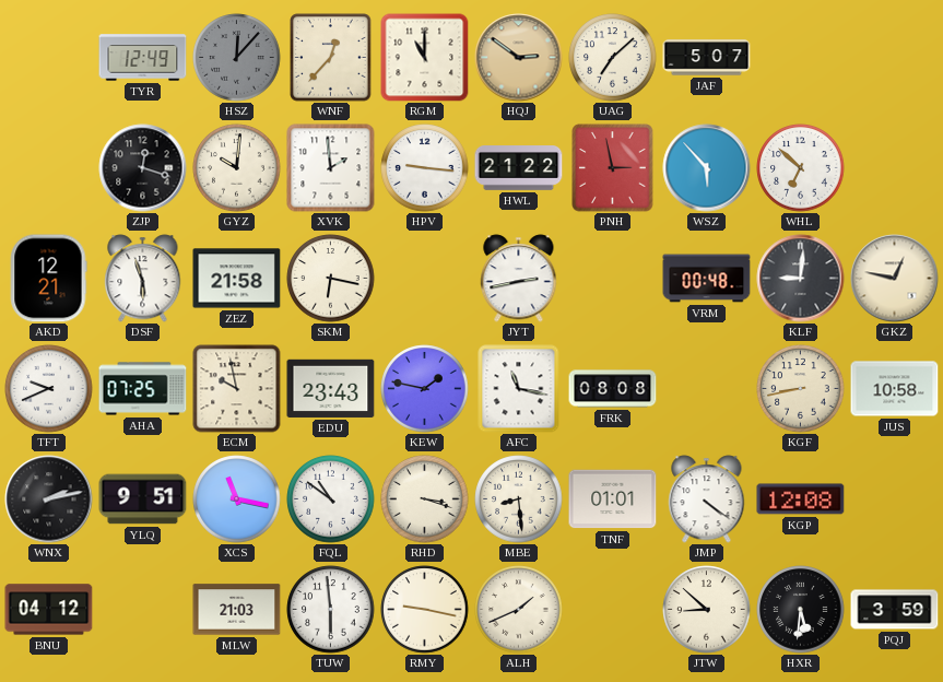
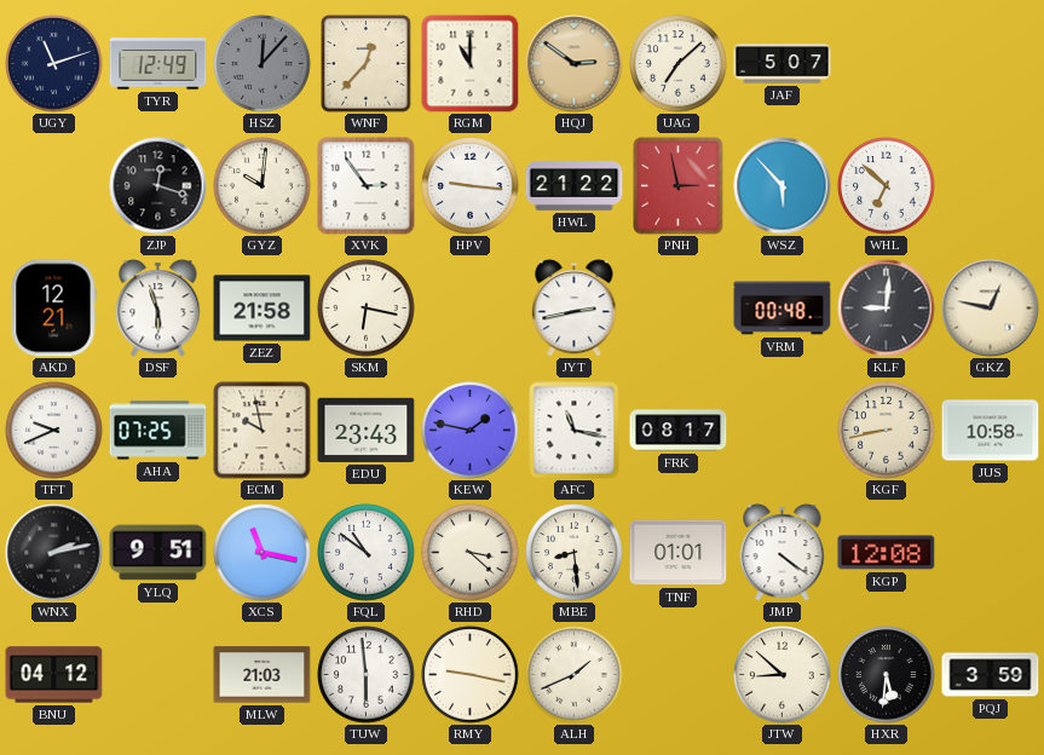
UGY: none -> 11:12 (54, 64)
XVK: 1:59 -> 2:54 (367, 186)
FRK: 08:08 -> 08:17 (679, 431)
RHD: 3:18 -> 3:22 (471, 553)
